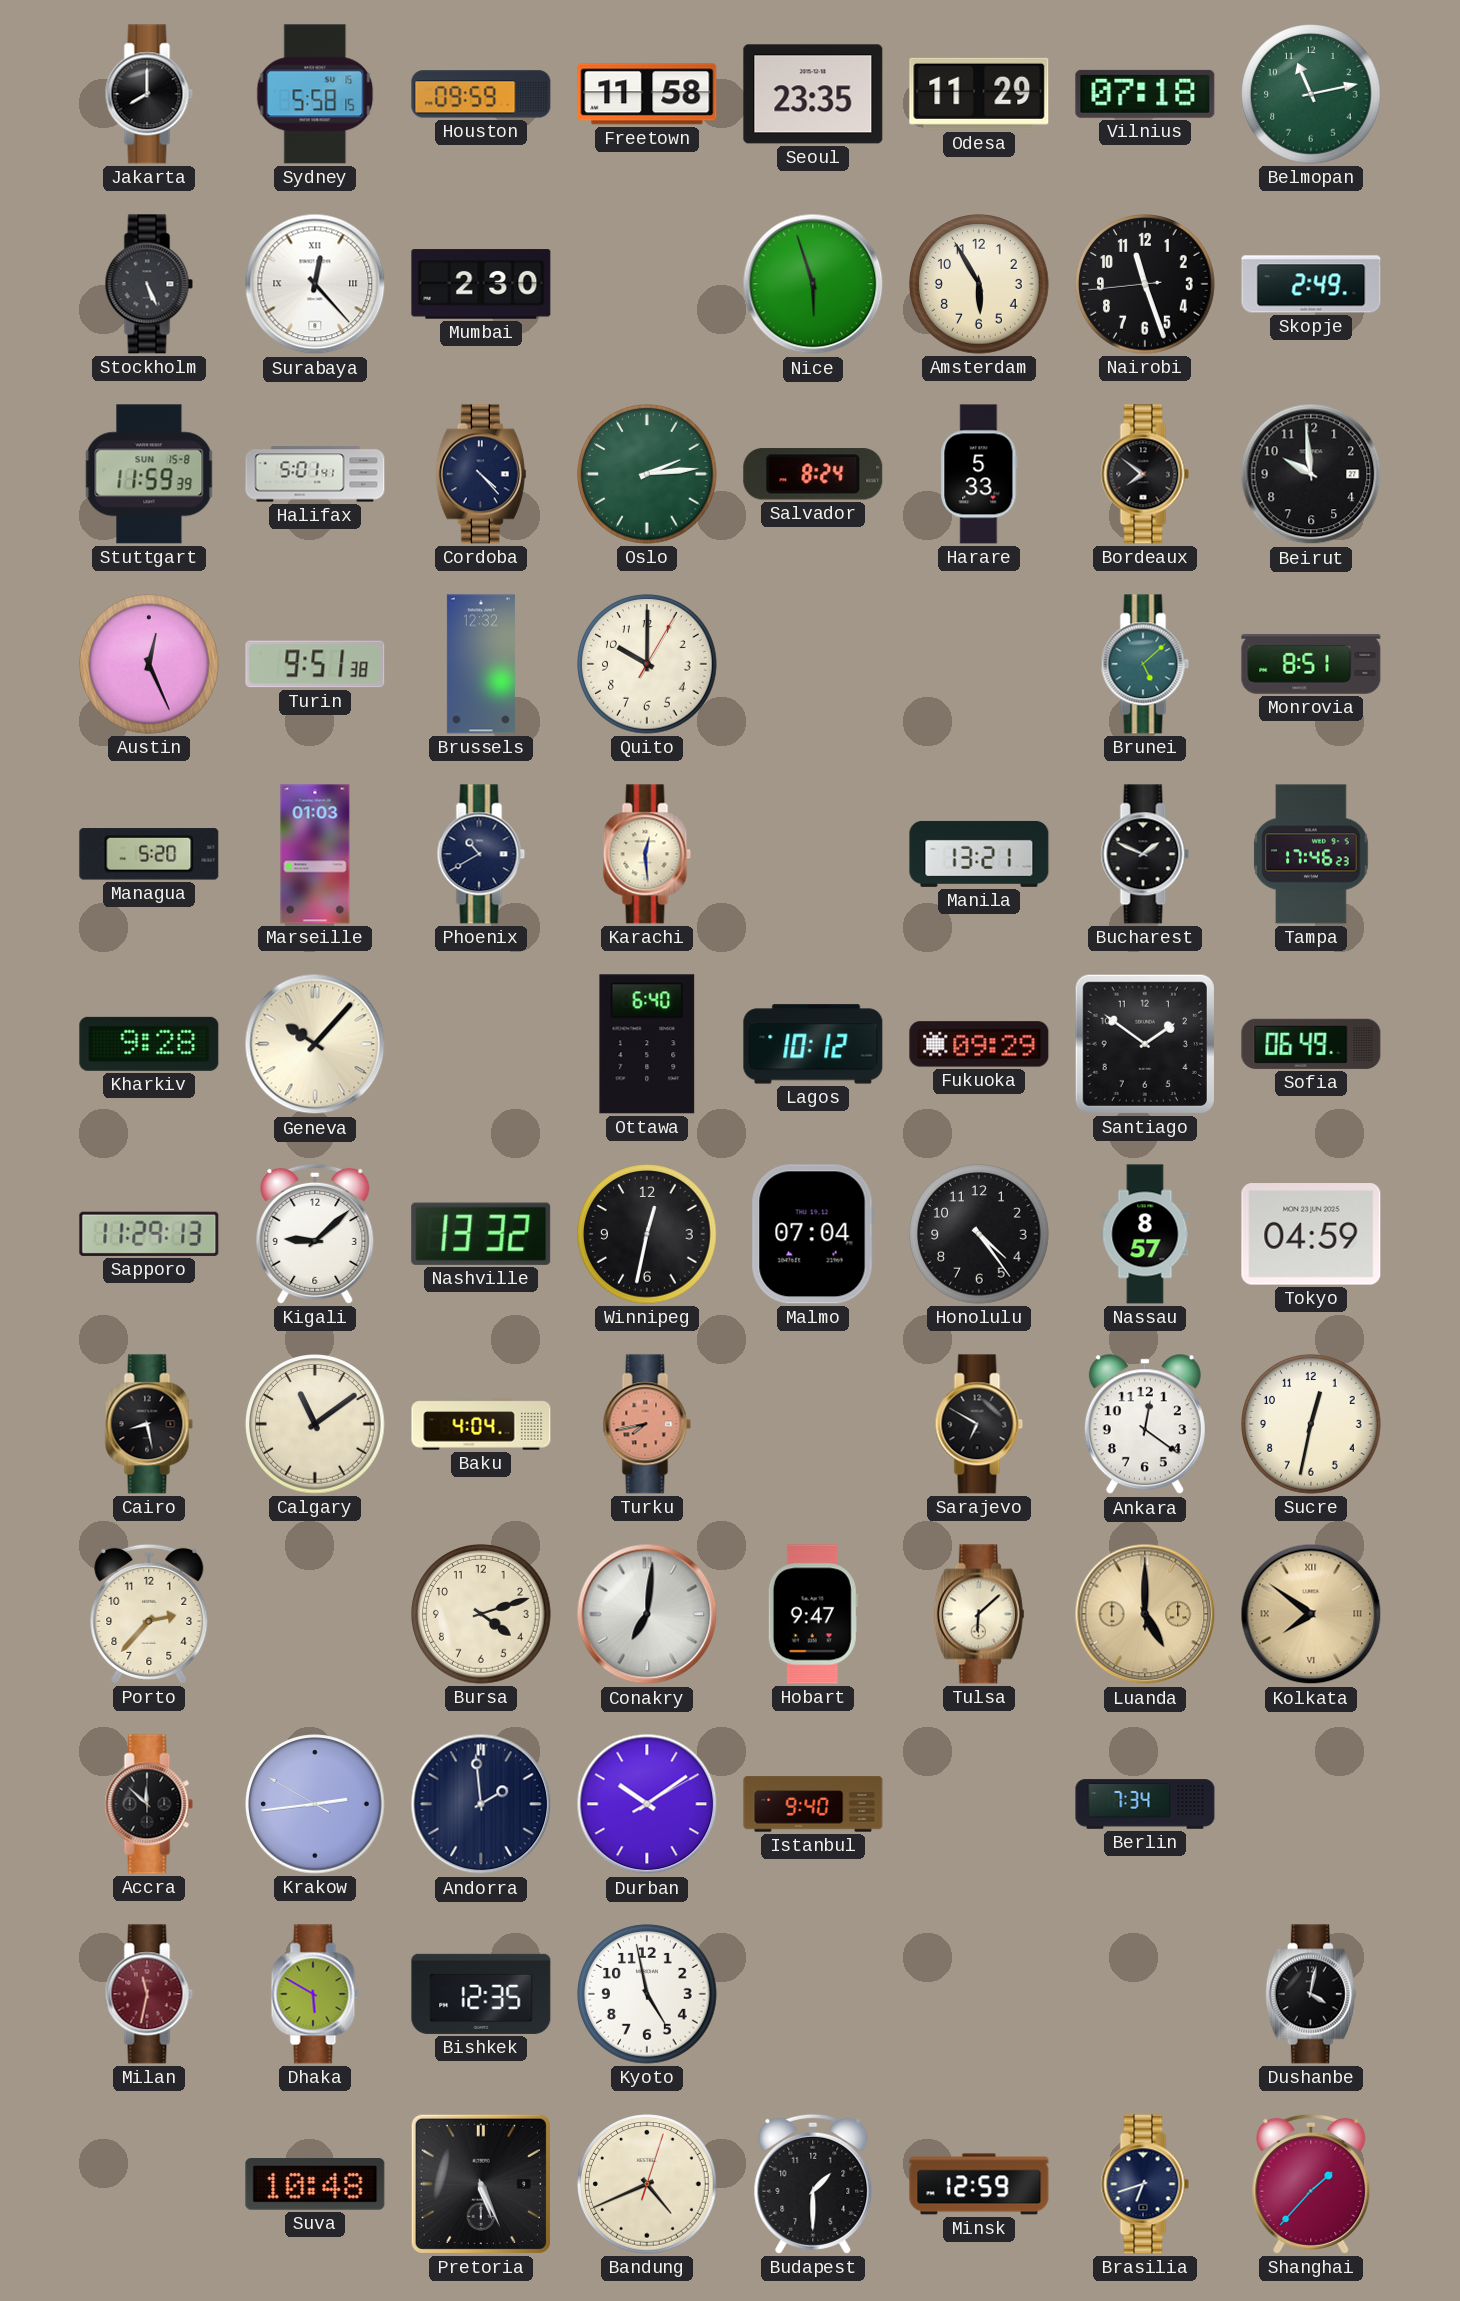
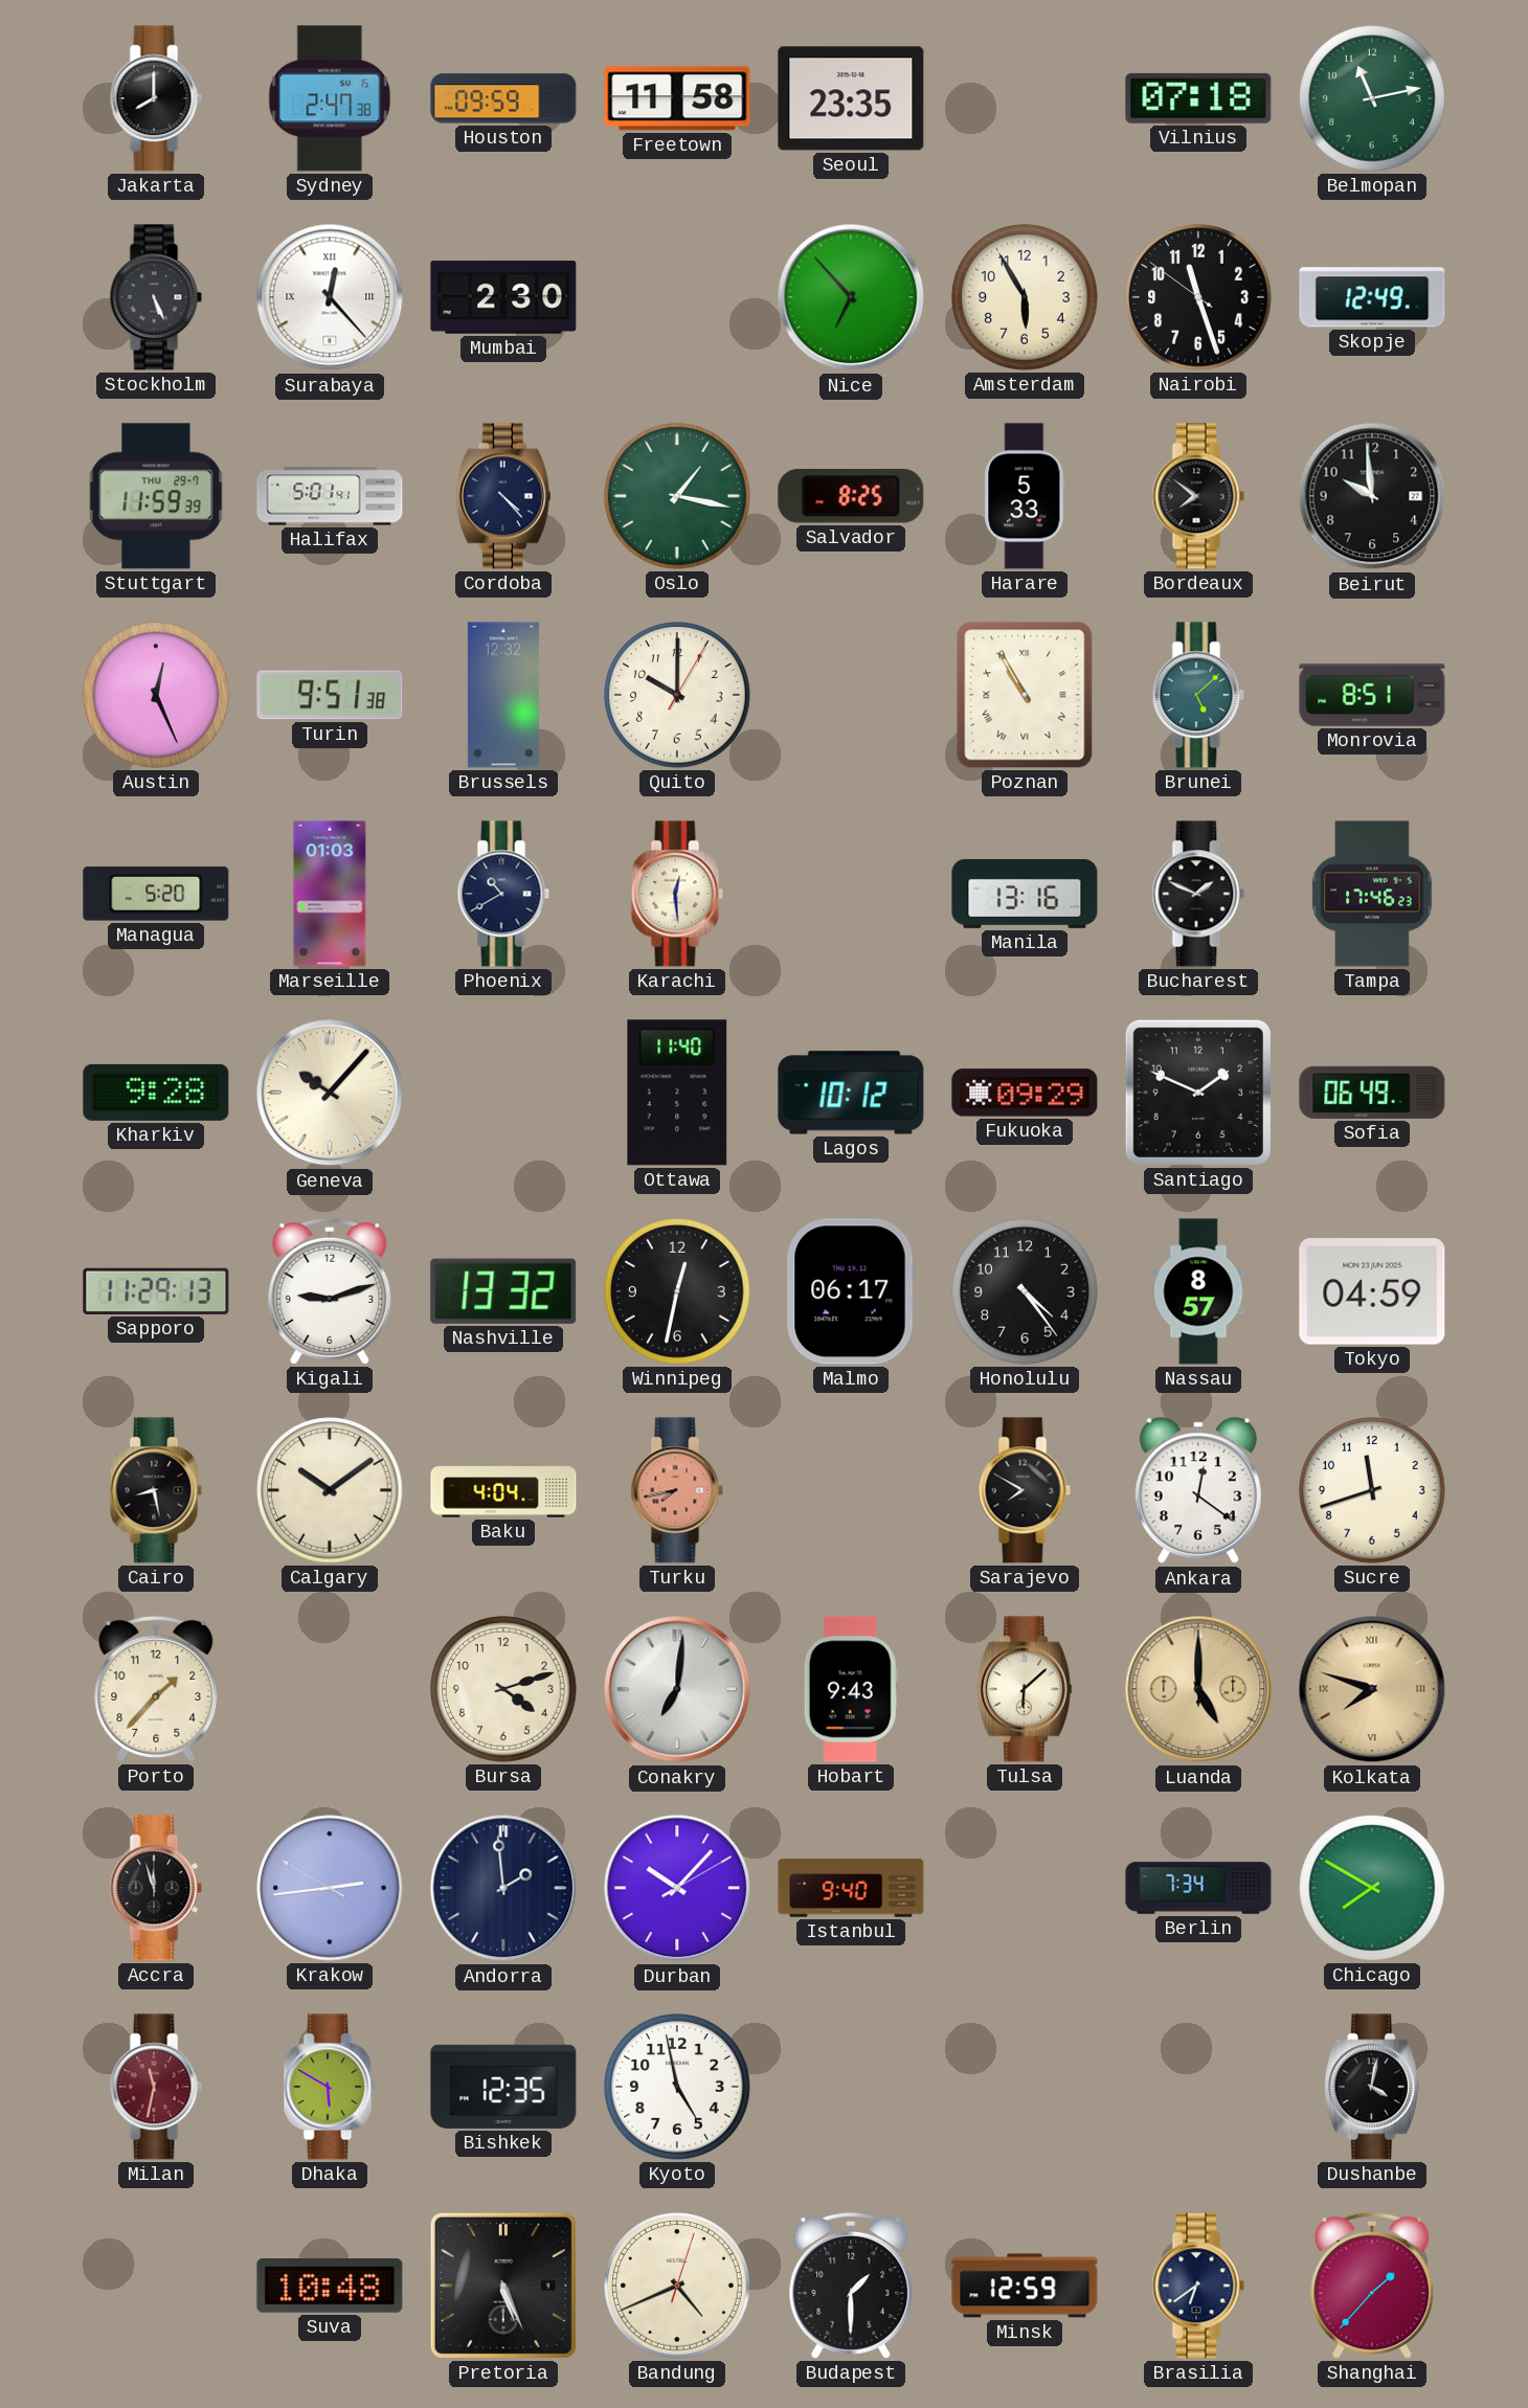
Sydney: 5:58 -> 2:47 (330, 98)
Odesa: 11:29 -> none (979, 94)
Nice: 5:57 -> 6:53 (851, 297)
Nairobi: 11:26:44 -> 11:26:51 (1198, 297)
Skopje: 2:49 -> 12:49 (1372, 297)
Stuttgart date: SUN 15-8 -> THU 29-7 (156, 496)
Oslo: 2:14 -> 1:17 (677, 496)
Salvador: 8:24 -> 8:25 (851, 496)
Poznan: none -> 10:55 (1025, 695)
Manila: 13:21 -> 13:16 (1025, 894)
Ottawa: 6:40 -> 11:40 (677, 1093)
Santiago: 1:51 -> 1:49 (1198, 1093)
Kigali: 9:08 -> 9:12 (330, 1291)
Malmo: 07:04 -> 06:17 (851, 1291)
Calgary: 11:09 -> 10:09 (330, 1490)
Sarajevo: 6:50 -> 7:50 (1025, 1490)
Sucre: 12:32 -> 11:42 (1372, 1490)
Porto: 2:37 -> 1:37 (156, 1689)
Hobart: 9:47 -> 9:43 (851, 1689)
Kolkata: 7:51 -> 7:48 (1372, 1689)
Accra: 11:52 -> 11:57 (156, 1888)
Durban: 10:09 -> 10:07 (677, 1888)
Chicago: none -> 7:50 (1372, 1888)
Brasilia: 6:42 -> 6:39 (1198, 2286)
